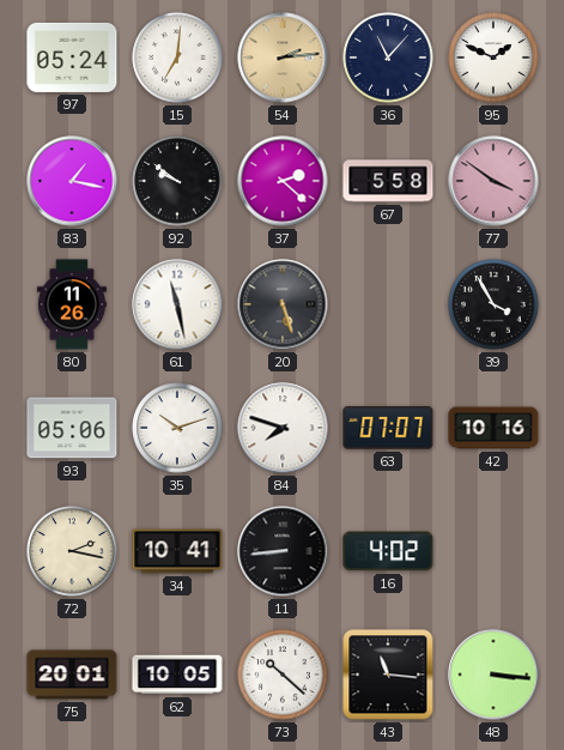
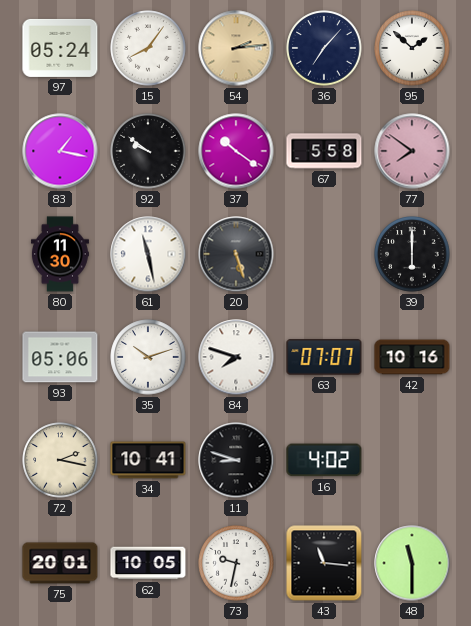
15: 7:01 -> 8:06 (148, 48)
36: 11:07 -> 7:07 (324, 48)
95: 1:49 -> 1:52 (412, 48)
37: 2:22 -> 10:21 (236, 151)
77: 3:51 -> 7:51 (412, 151)
80: 11:26 -> 11:30 (60, 254)
39: 3:55 -> 6:00 (412, 254)
11: 8:44 -> 8:48 (236, 460)
73: 10:22 -> 9:32 (236, 563)
48: 3:16 -> 11:30 (412, 563)
